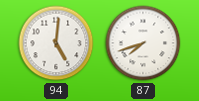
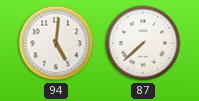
87: 7:42 -> 7:38 (143, 43)
